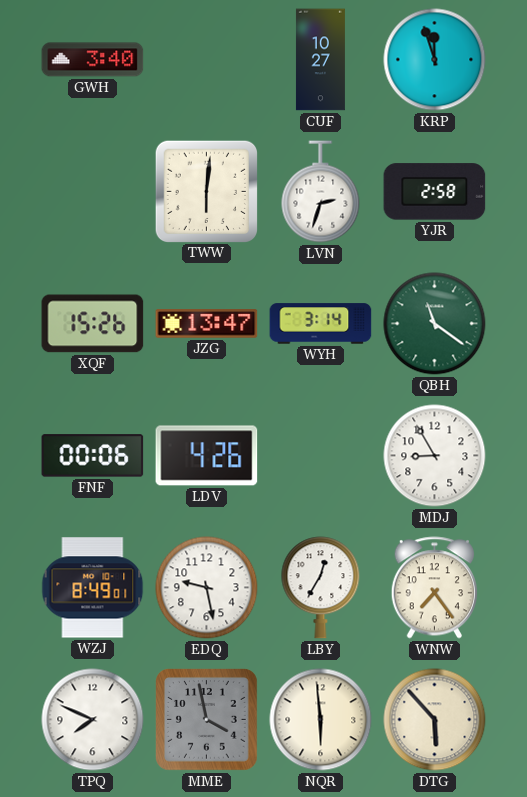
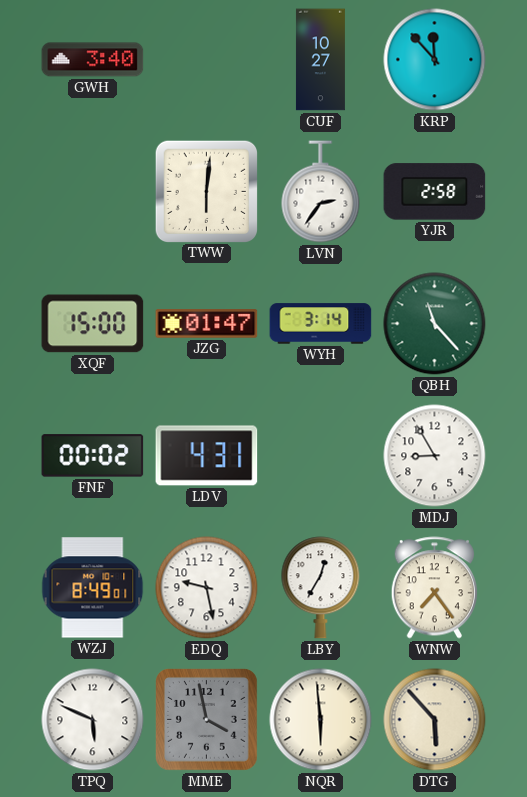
KRP: 11:57 -> 11:53 (435, 60)
LVN: 2:33 -> 2:36 (321, 192)
XQF: 15:26 -> 15:00 (93, 324)
JZG: 13:47 -> 01:47 (207, 324)
QBH: 11:21 -> 11:23 (435, 324)
FNF: 00:06 -> 00:02 (93, 456)
LDV: 4:26 -> 4:31 (207, 456)
TPQ: 7:49 -> 5:49 (93, 720)
